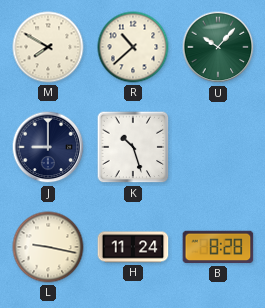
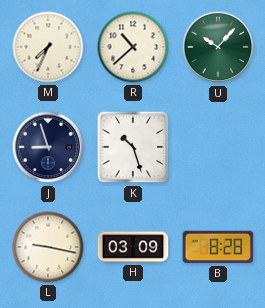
M: 7:50 -> 7:34 (48, 47)
J: 9:00 -> 8:57 (48, 147)
H: 11:24 -> 03:09 (133, 247)
